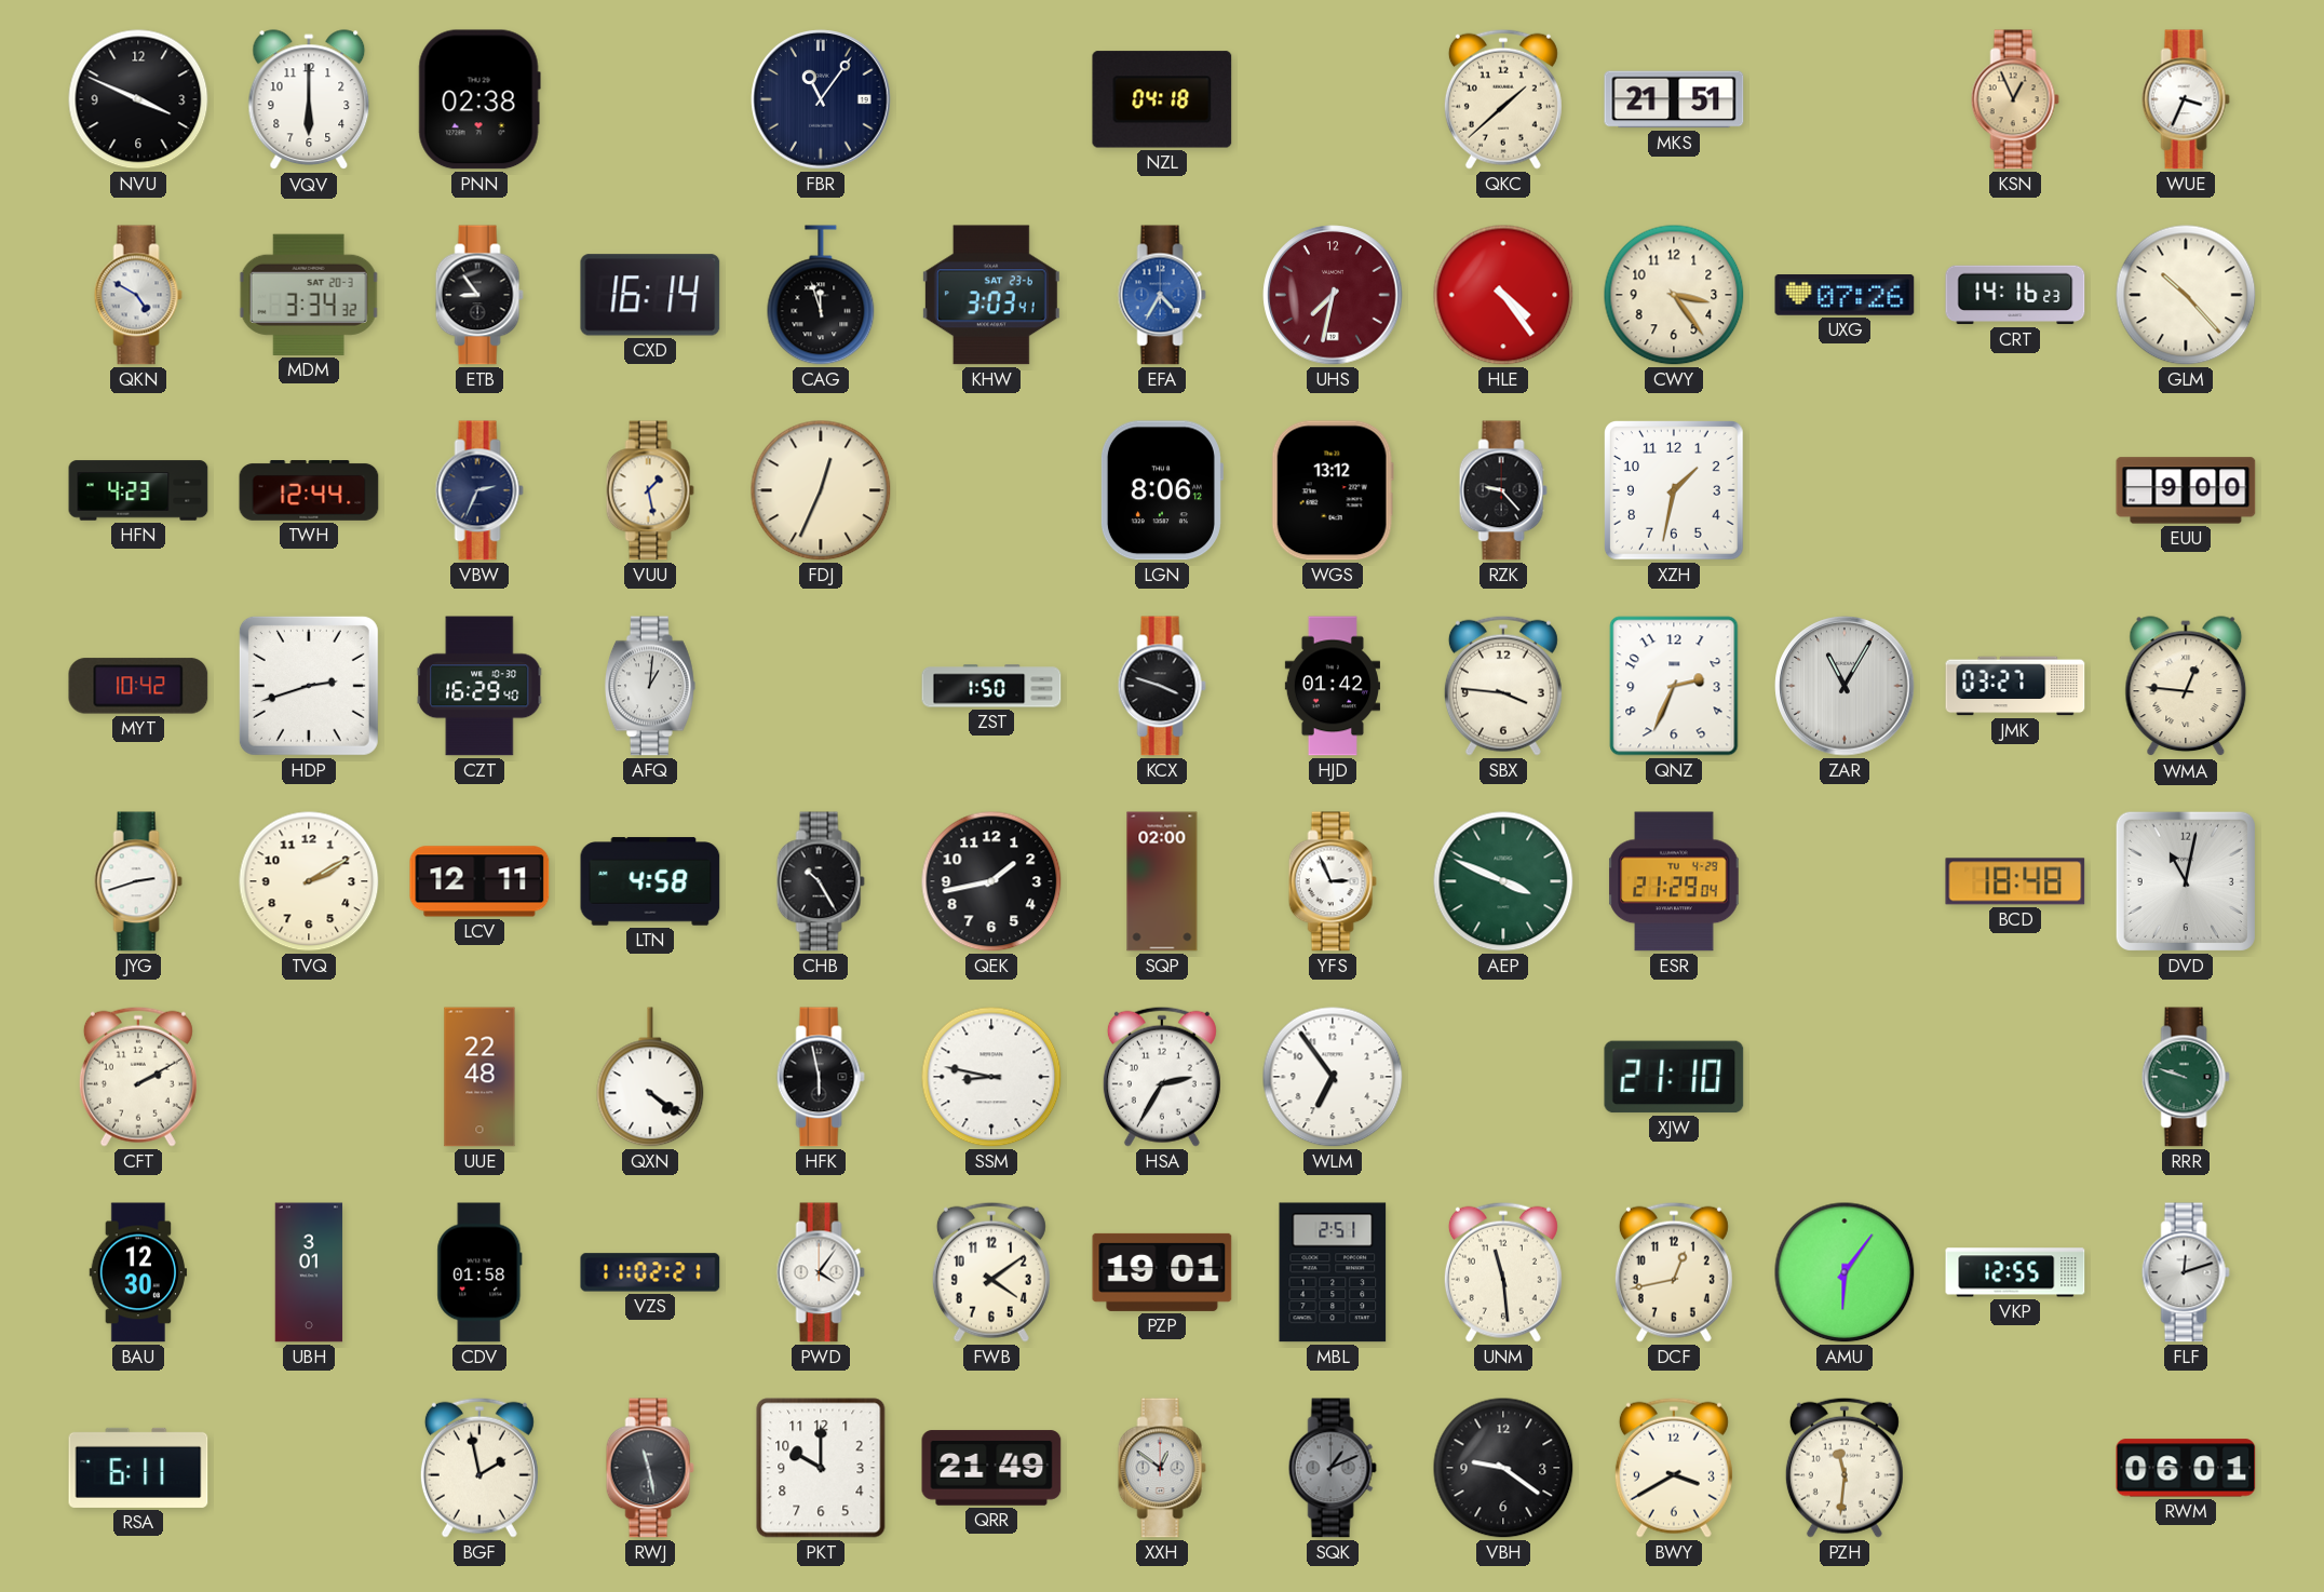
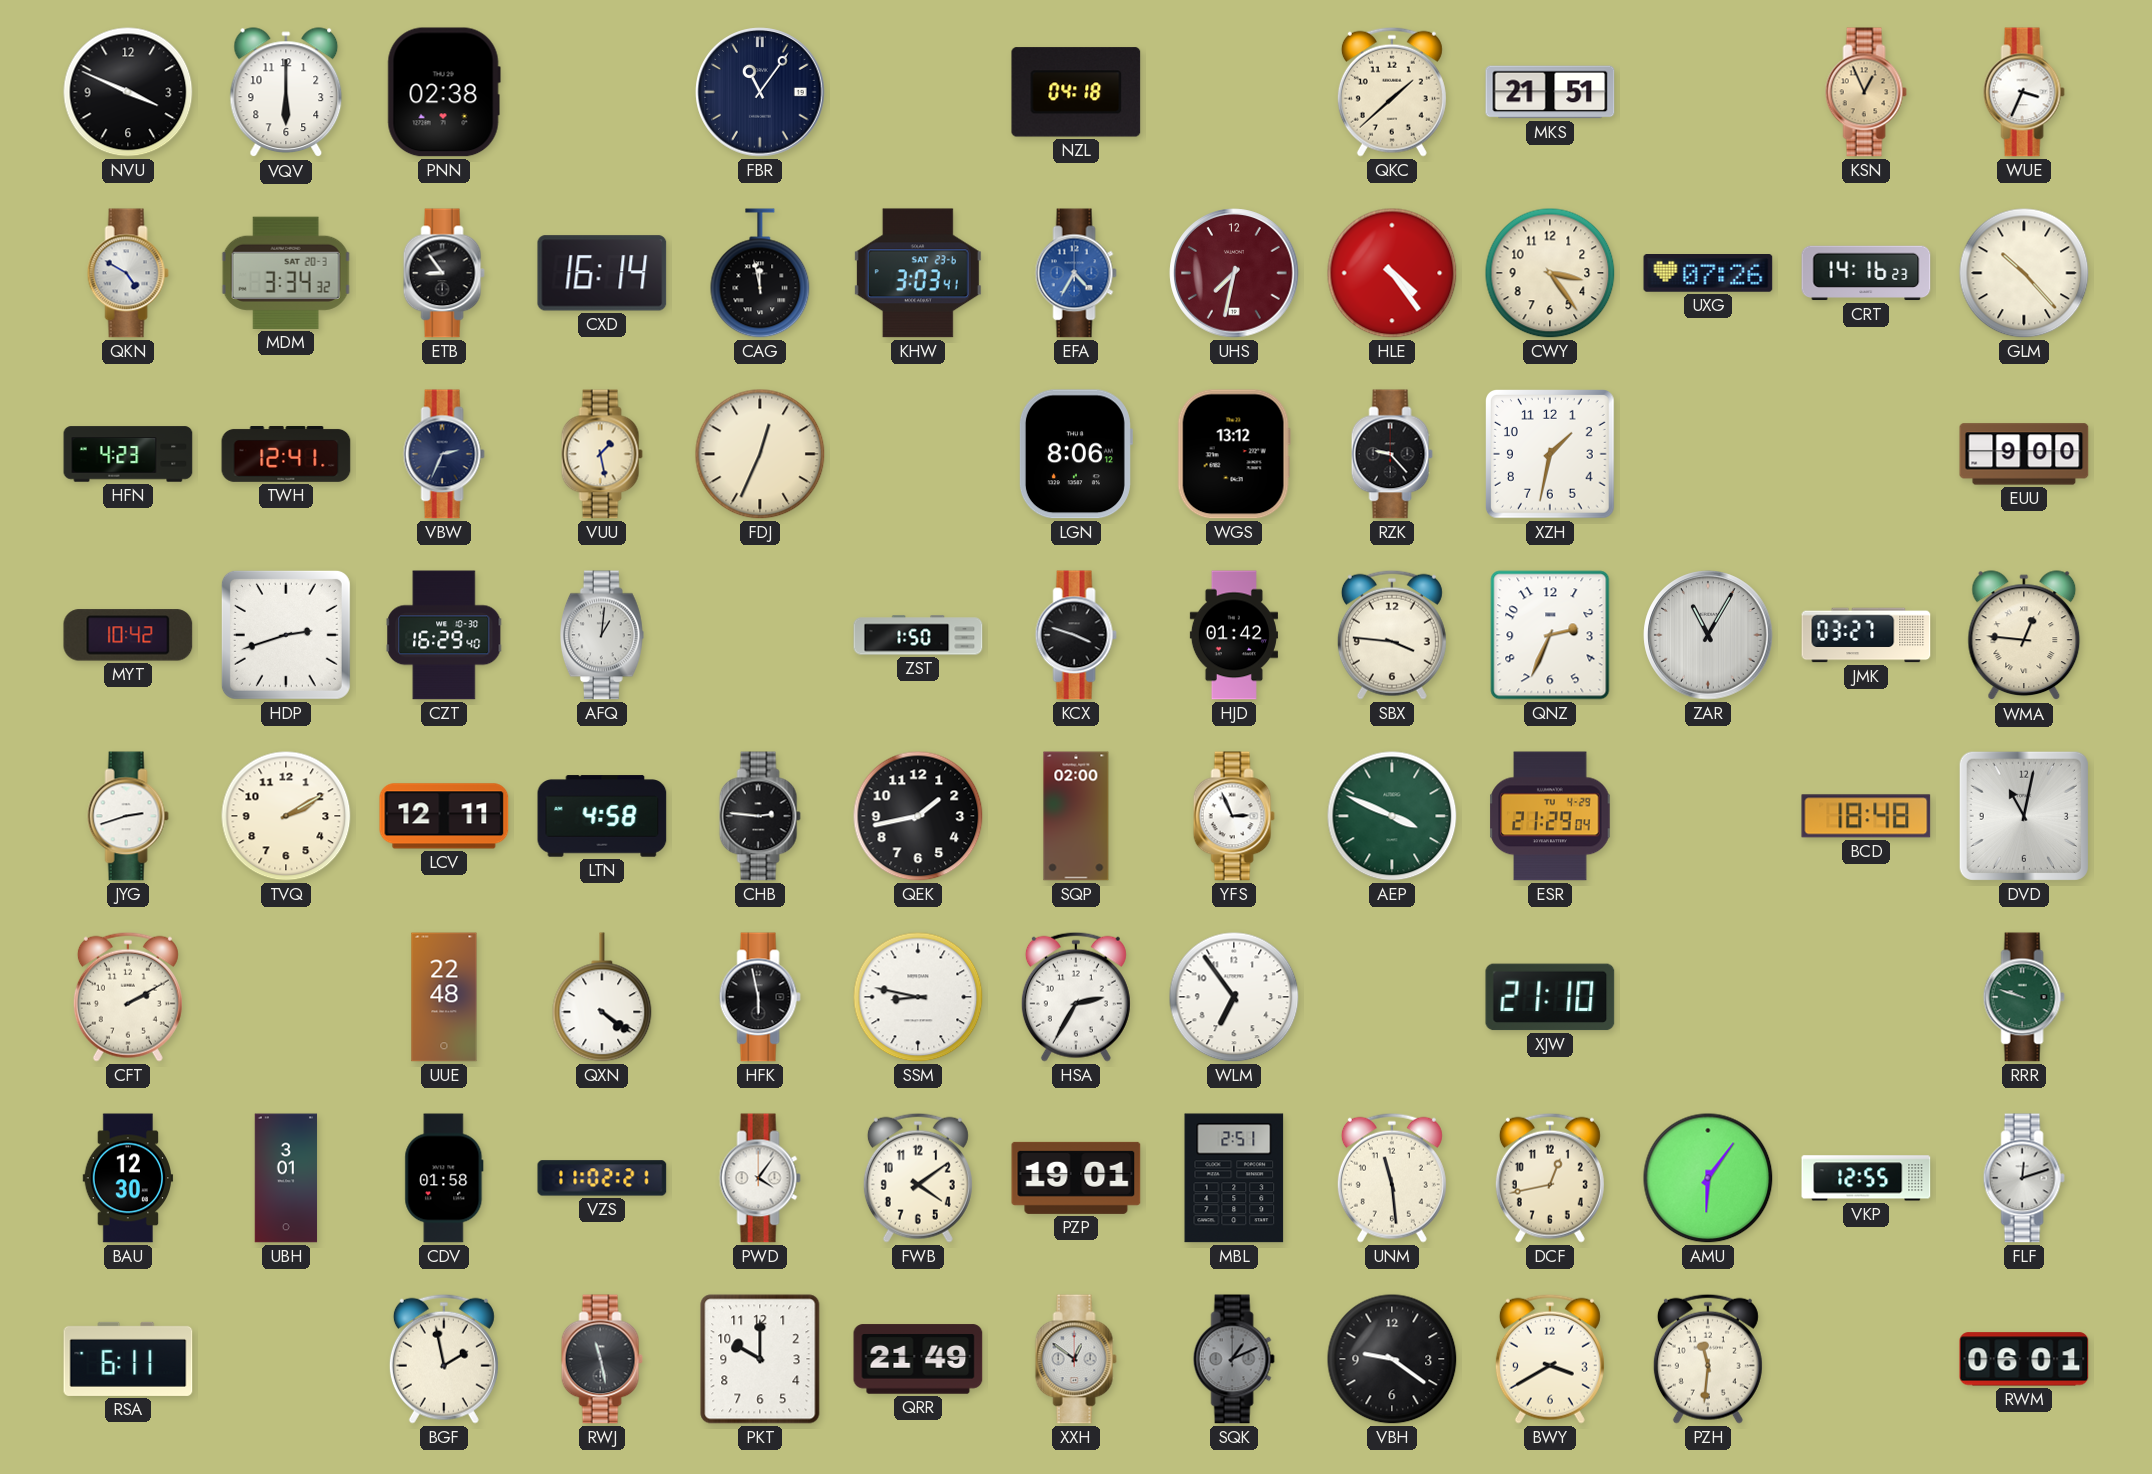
CAG: 11:57 -> 11:58 (760, 273)
TWH: 12:44 -> 12:41 (286, 455)
CHB: 10:25 -> 2:46 (760, 816)
